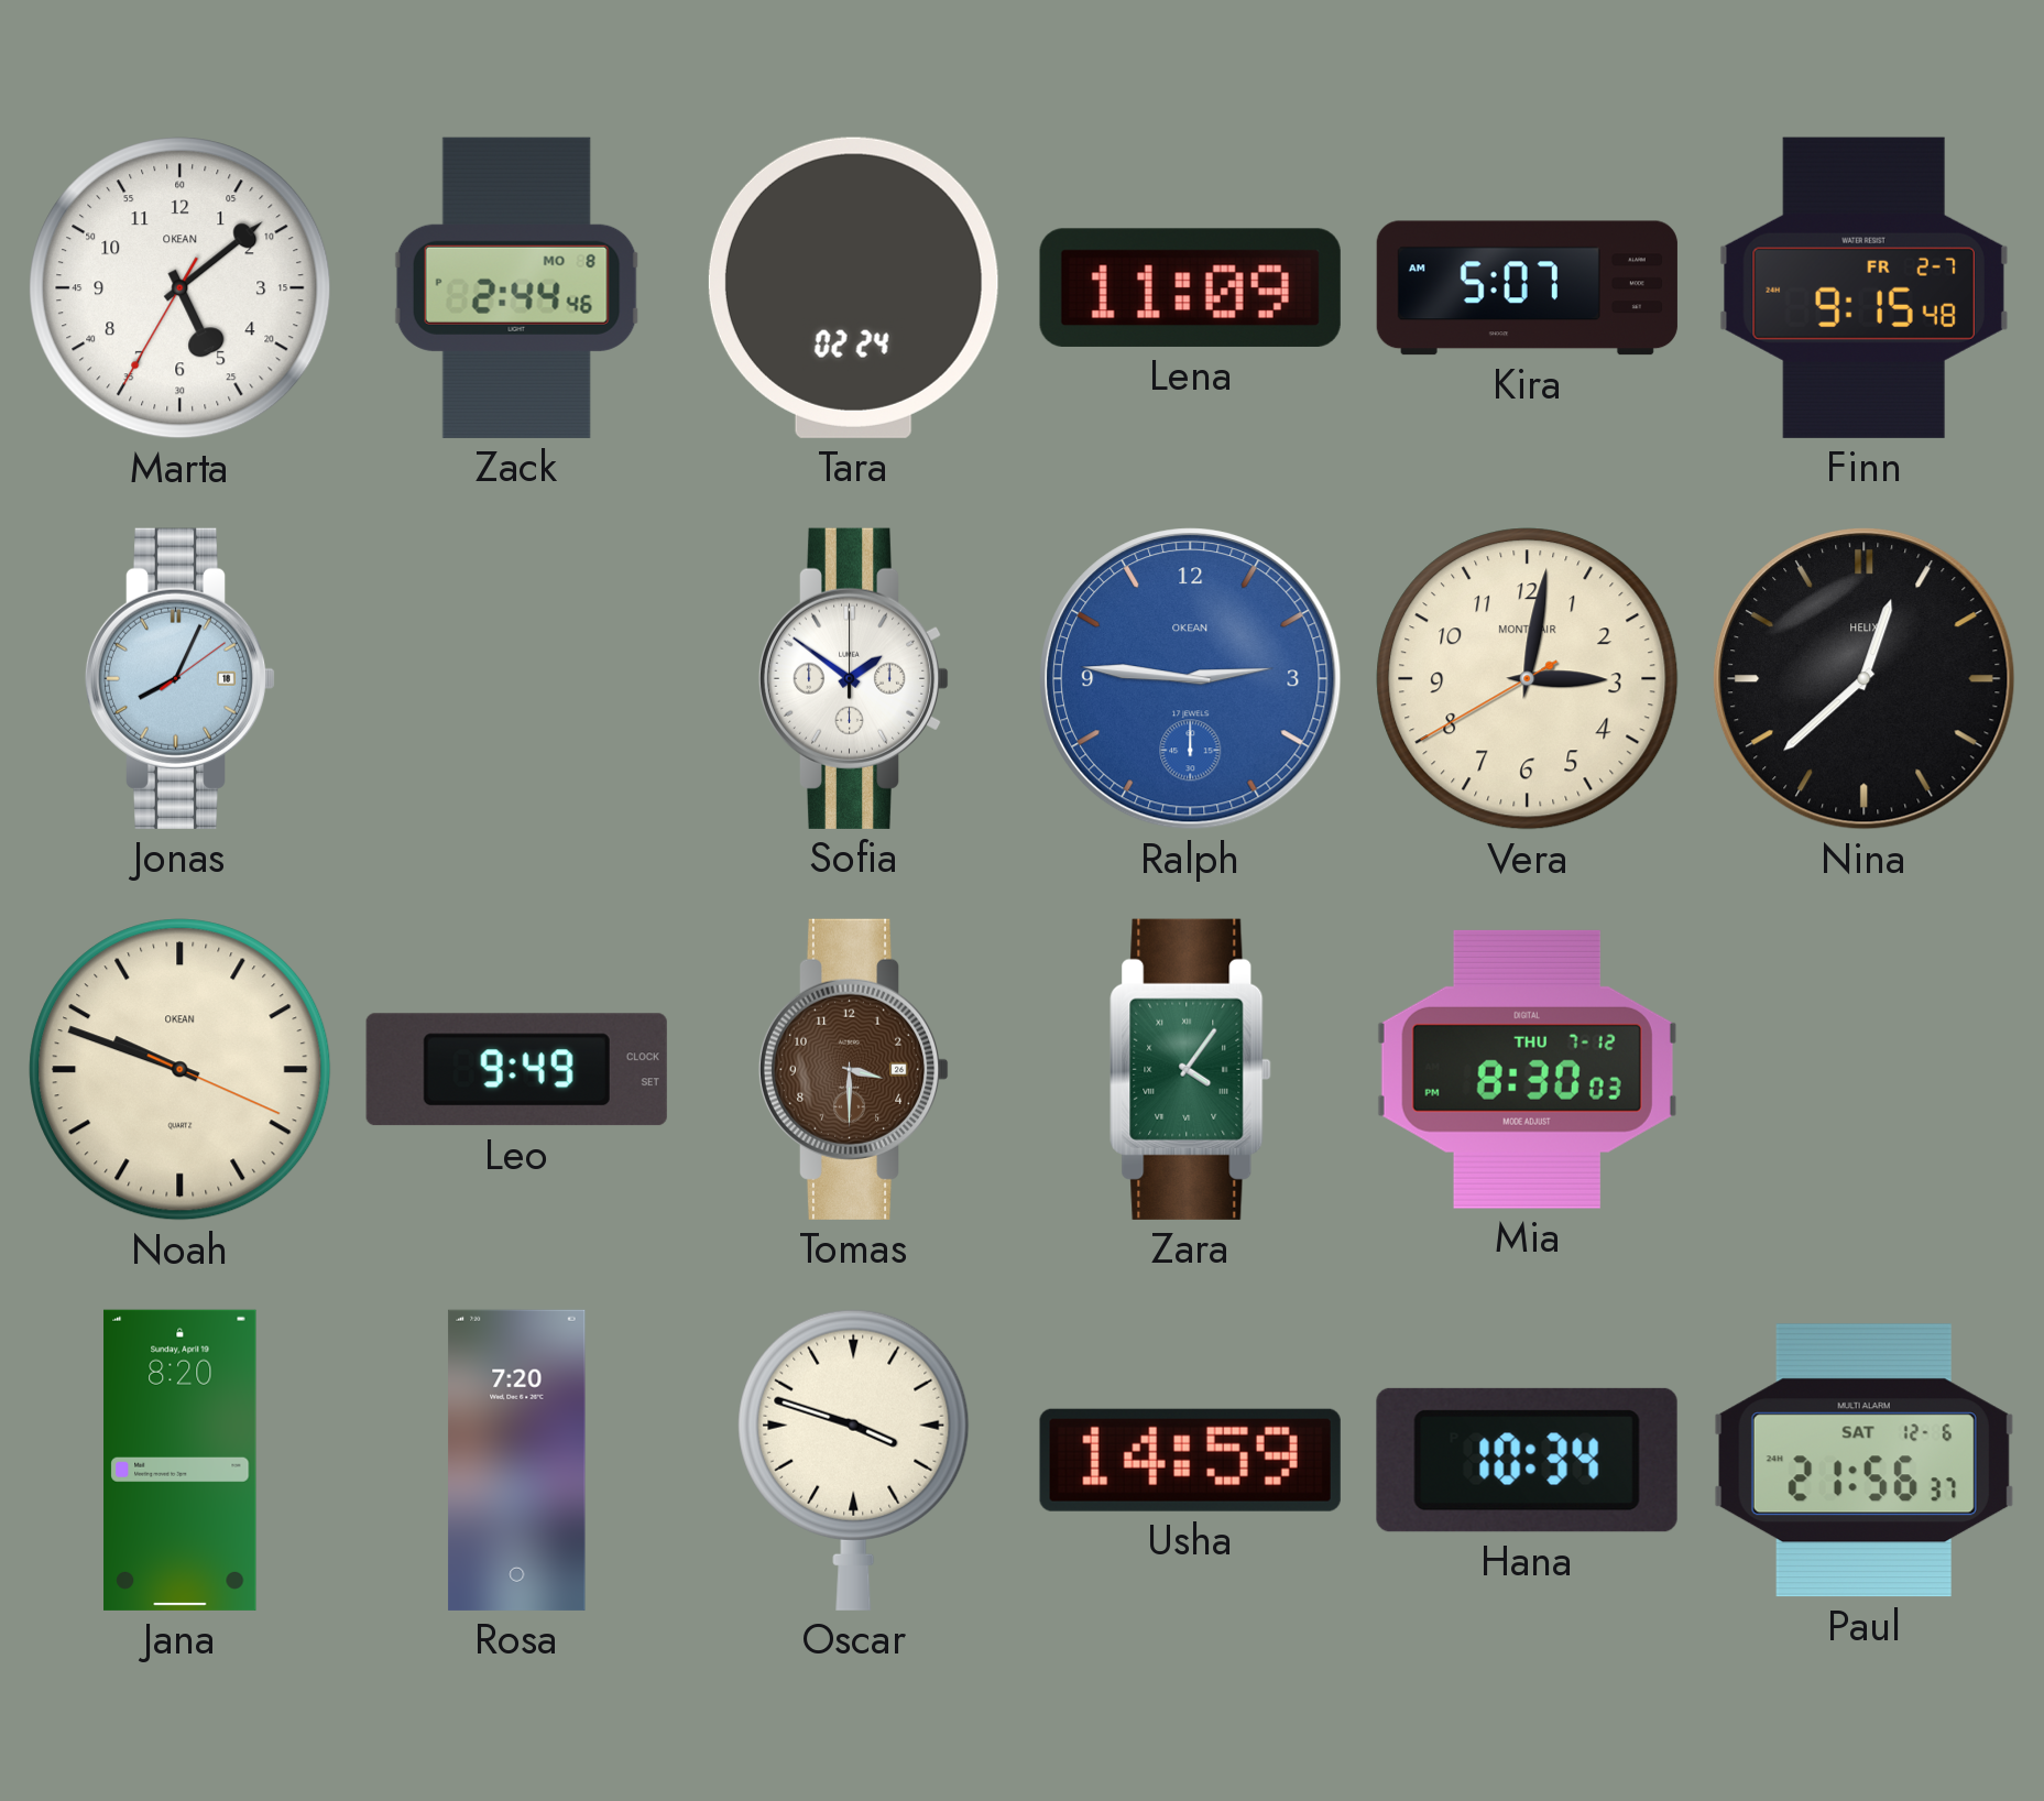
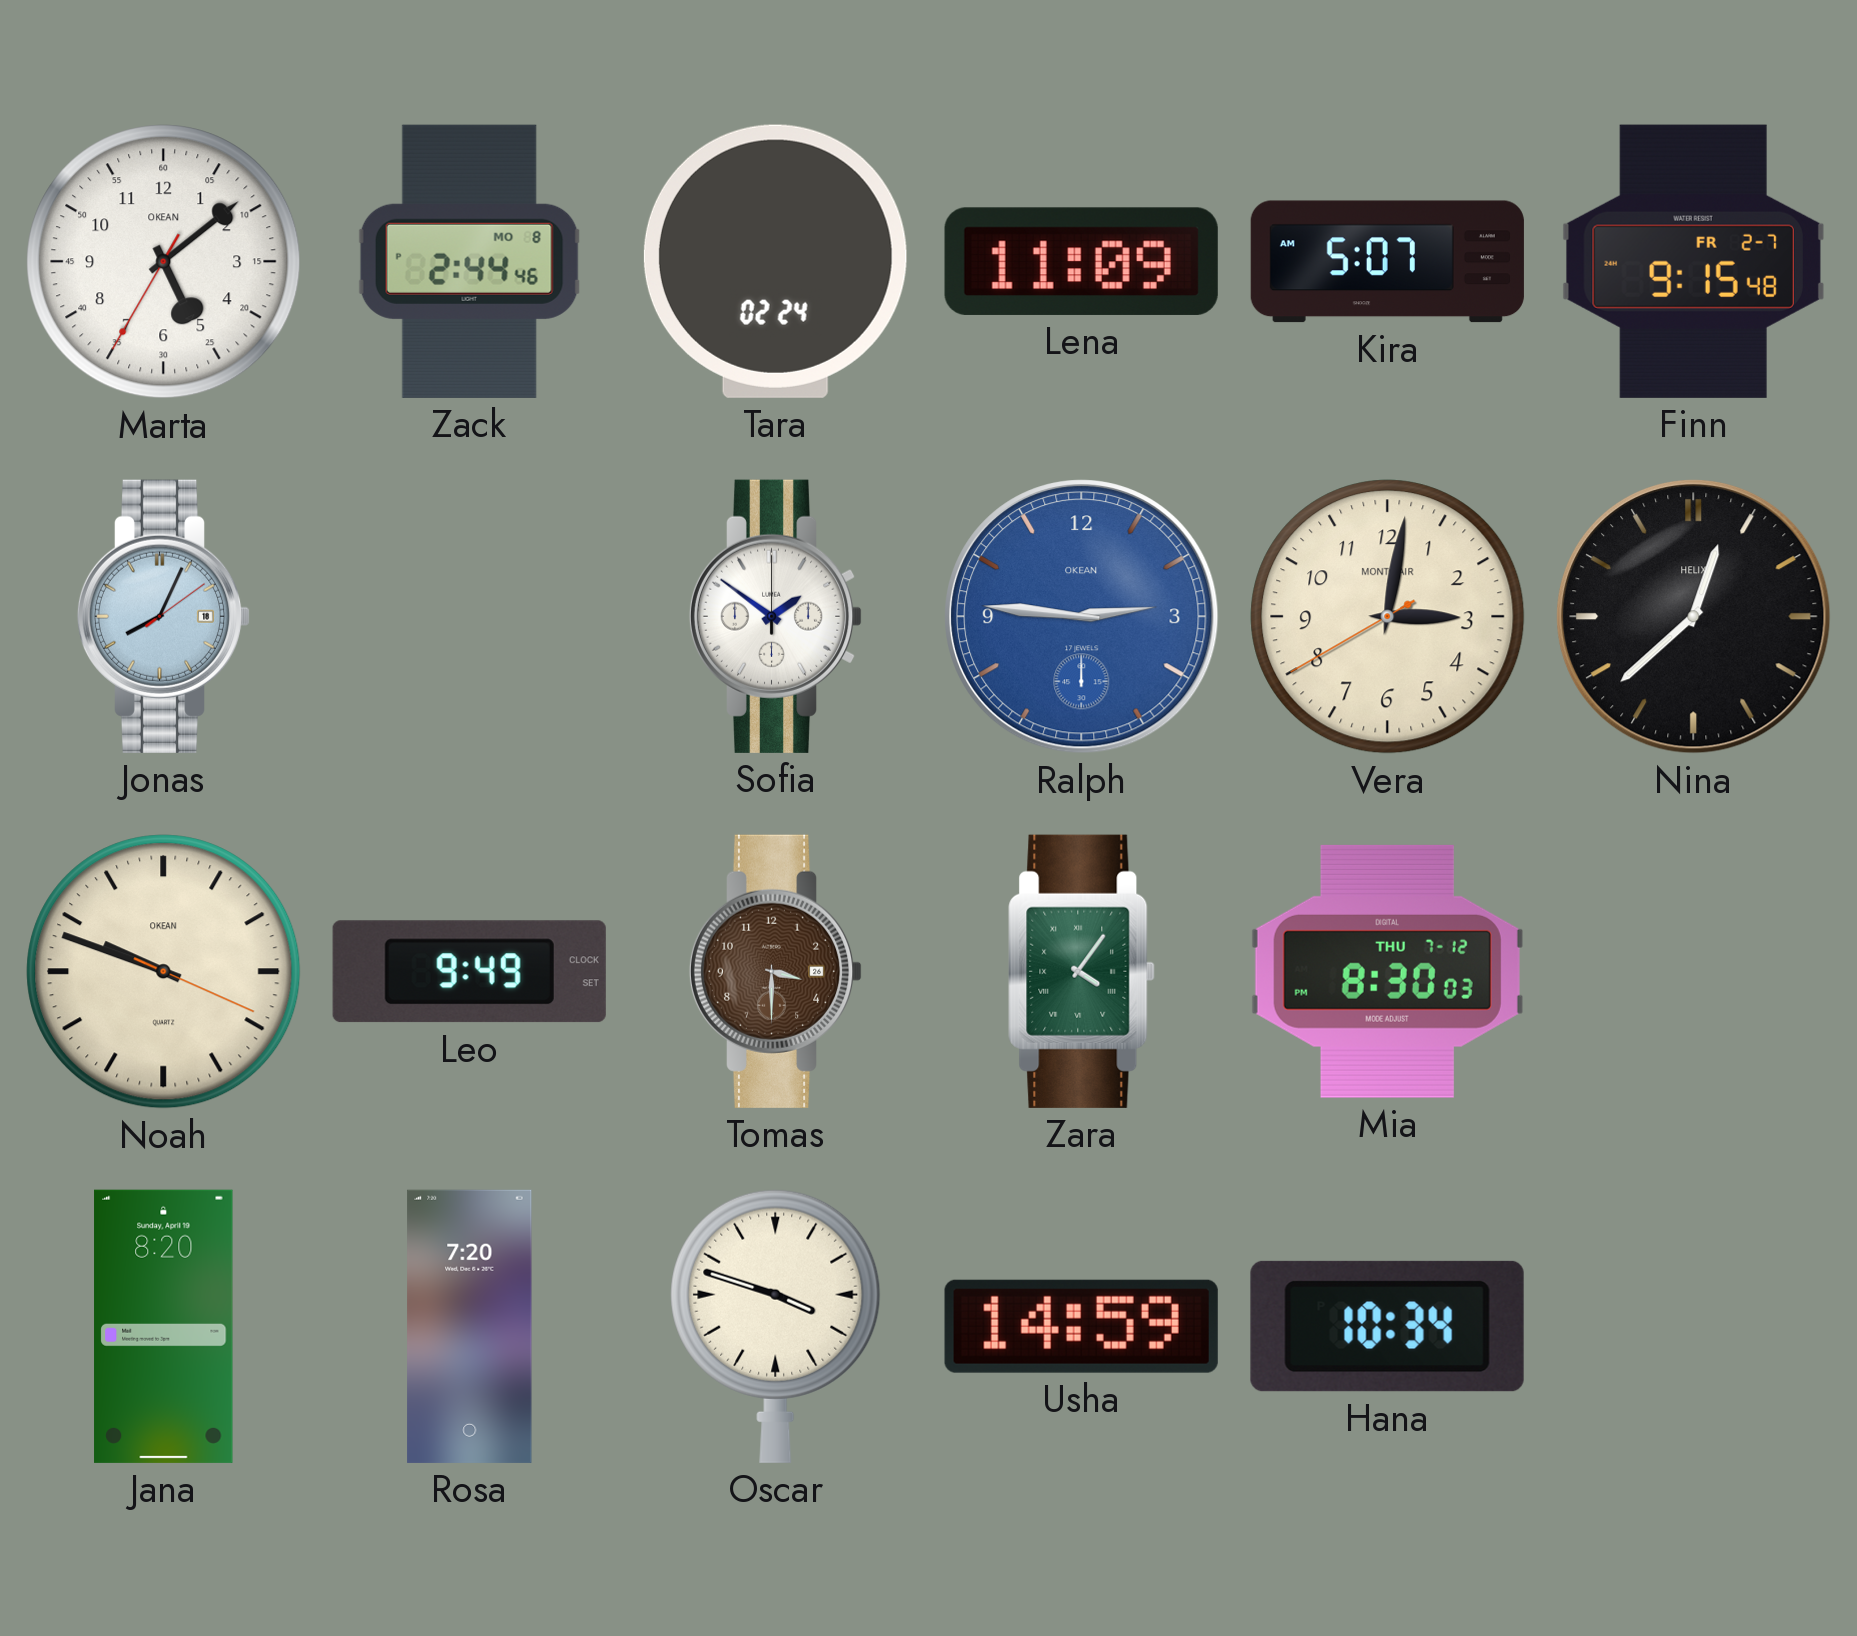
Paul: 21:56 -> none (1863, 1461)
